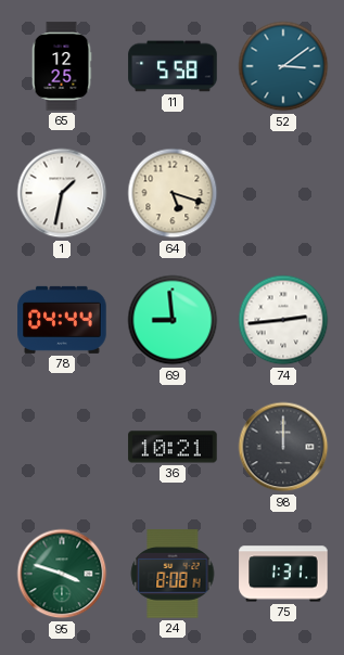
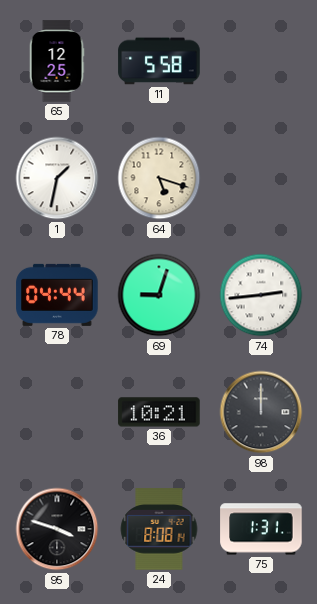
52: 3:09 -> none (283, 66)
69: 8:59 -> 9:03 (159, 295)
95 dial: green -> black (57, 529)
